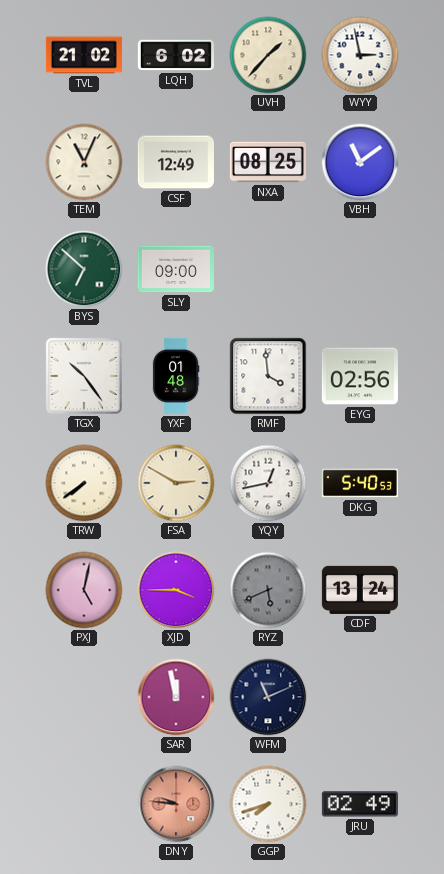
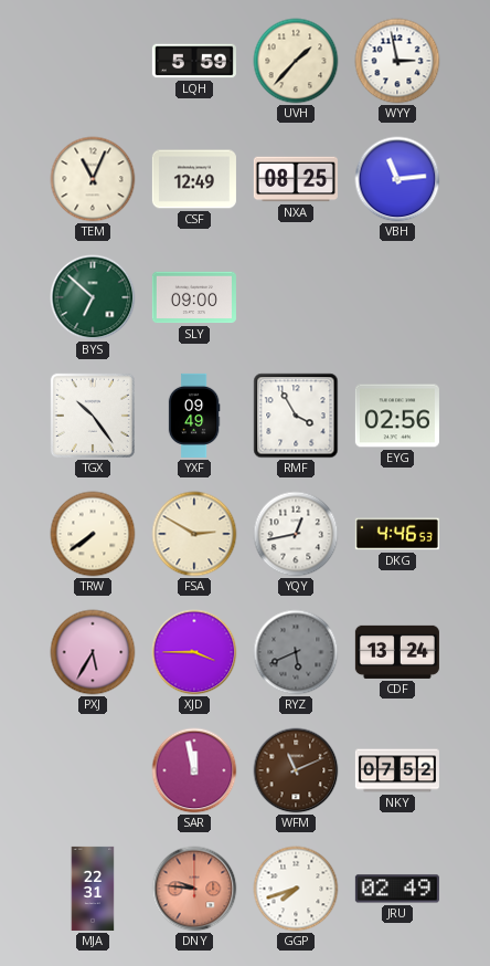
TVL: 21:02 -> none (84, 55)
LQH: 6:02 -> 5:59 (194, 61)
VBH: 11:09 -> 11:14 (397, 179)
YXF: 01:48 -> 09:49 (194, 416)
RMF: 3:59 -> 3:55 (296, 416)
DKG: 5:40 -> 4:46 (397, 534)
PXJ: 5:02 -> 5:35 (93, 652)
WFM dial: navy -> brown (296, 770)
NKY: none -> 07:52 (397, 770)
MJA: none -> 22:31 (93, 889)
